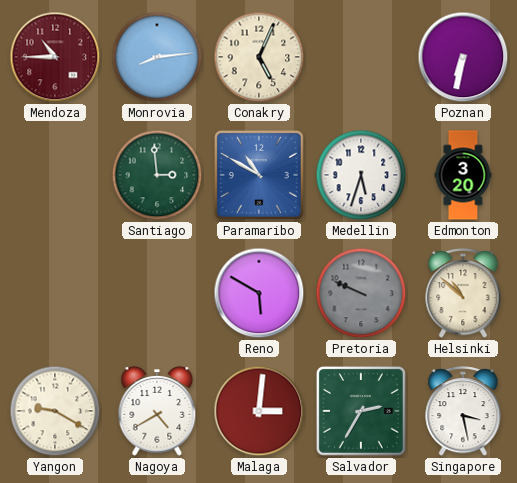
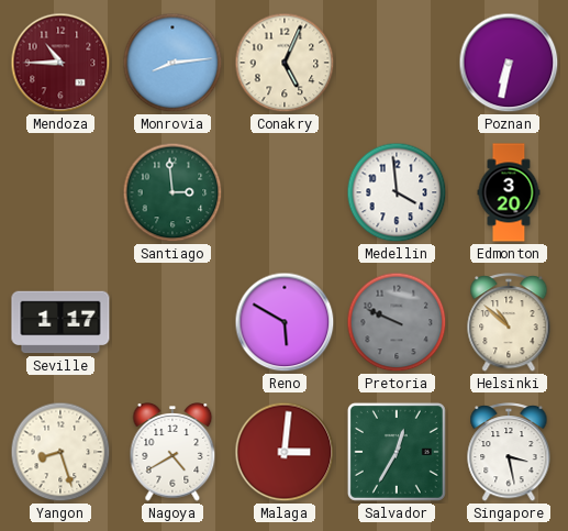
Paramaribo: 10:50 -> none (259, 175)
Medellin: 5:33 -> 3:59 (397, 192)
Seville: none -> 1:17 (60, 322)
Yangon: 9:20 -> 8:27 (60, 452)
Salvador: 2:35 -> 12:35 (397, 452)
